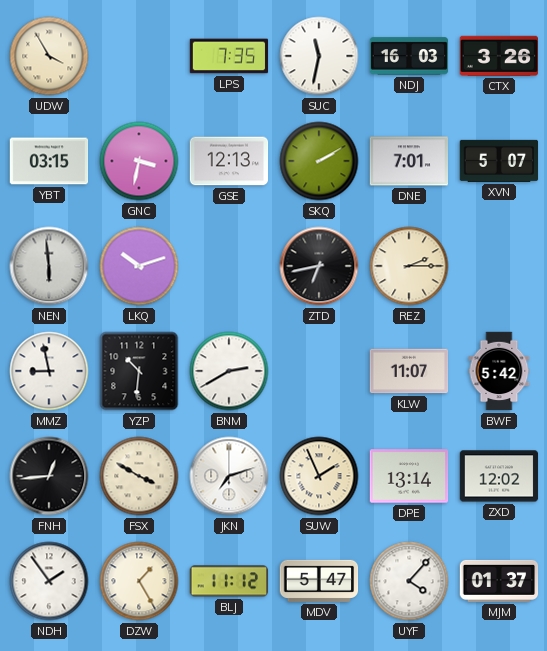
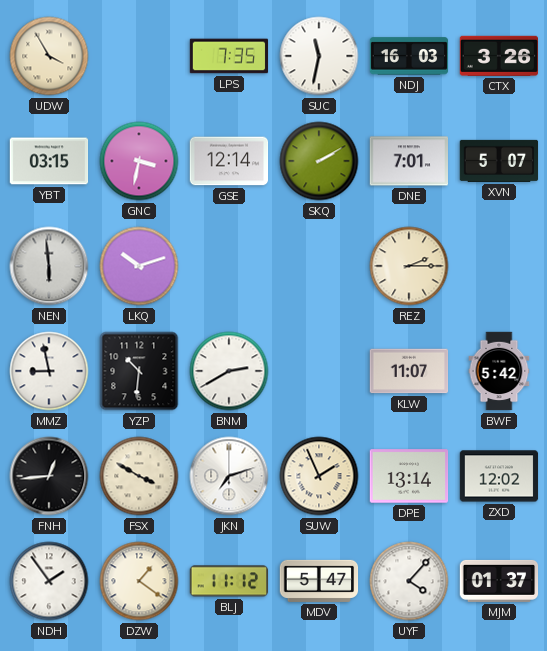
GSE: 12:13 -> 12:14 (229, 161)
ZTD: 6:43 -> none (319, 266)
DZW: 1:25 -> 1:21 (139, 581)
